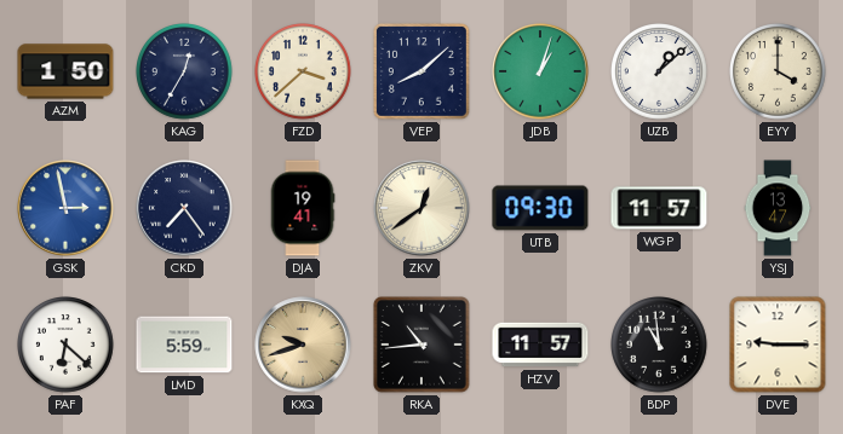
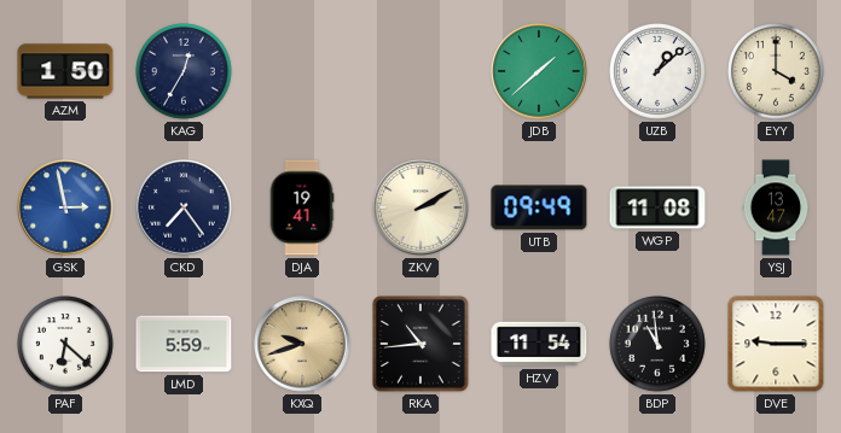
FZD: 3:38 -> none (304, 73)
VEP: 8:08 -> none (423, 73)
JDB: 1:03 -> 1:38 (539, 71)
ZKV: 12:39 -> 2:10 (420, 207)
UTB: 09:30 -> 09:49 (539, 207)
WGP: 11:57 -> 11:08 (657, 207)
HZV: 11:57 -> 11:54 (539, 344)
